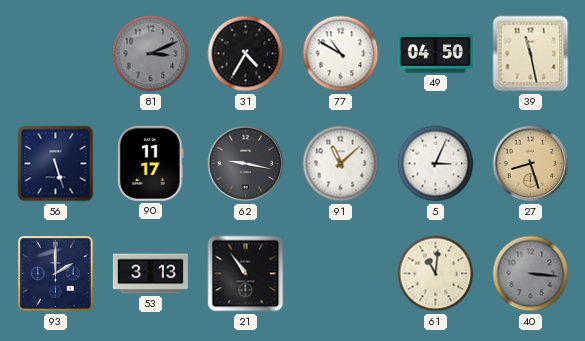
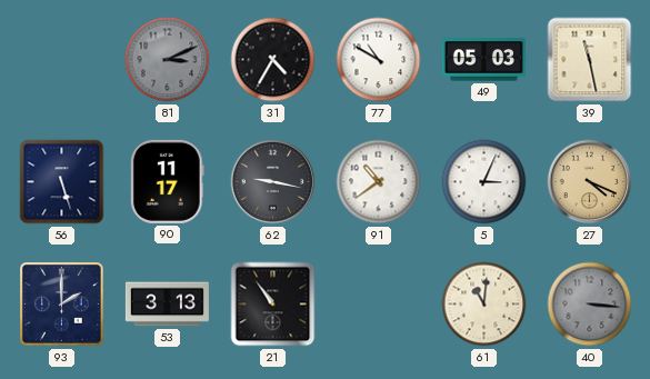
49: 04:50 -> 05:03 (483, 60)
91: 11:08 -> 10:39 (379, 182)
27: 8:27 -> 4:19 (590, 182)
